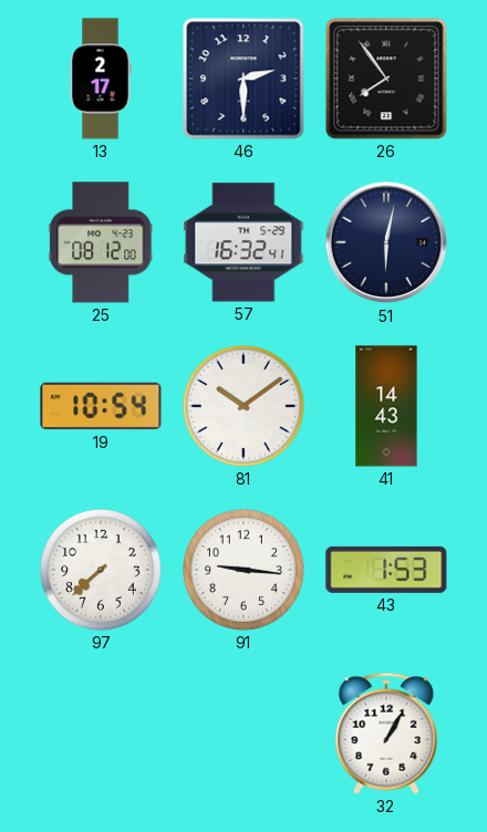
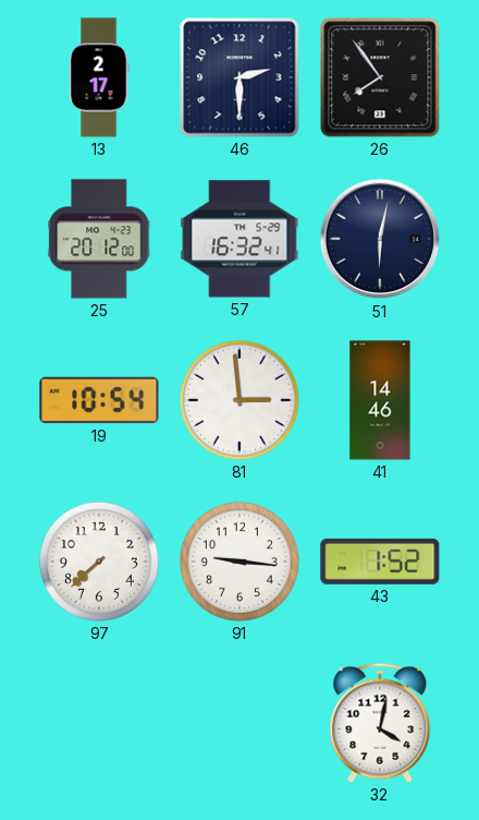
25: 08:12 -> 20:12 (99, 239)
81: 10:09 -> 2:59 (239, 400)
41: 14:43 -> 14:46 (380, 400)
43: 1:53 -> 1:52 (380, 562)
32: 1:05 -> 4:02 (380, 723)
